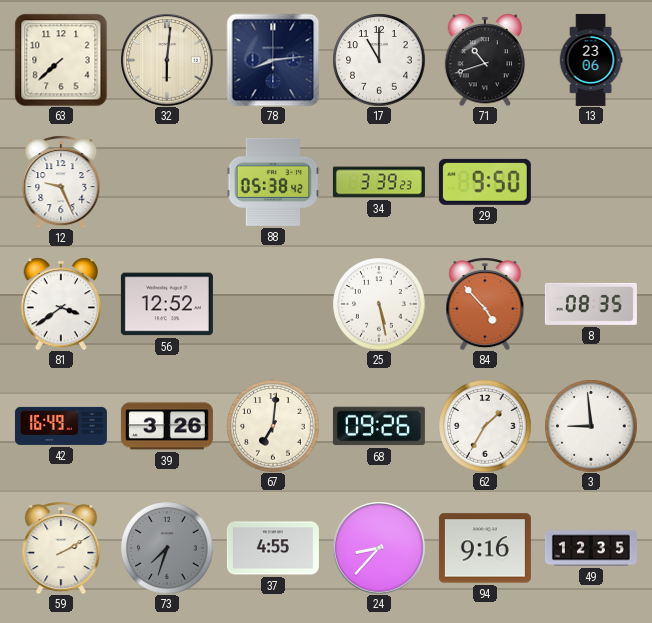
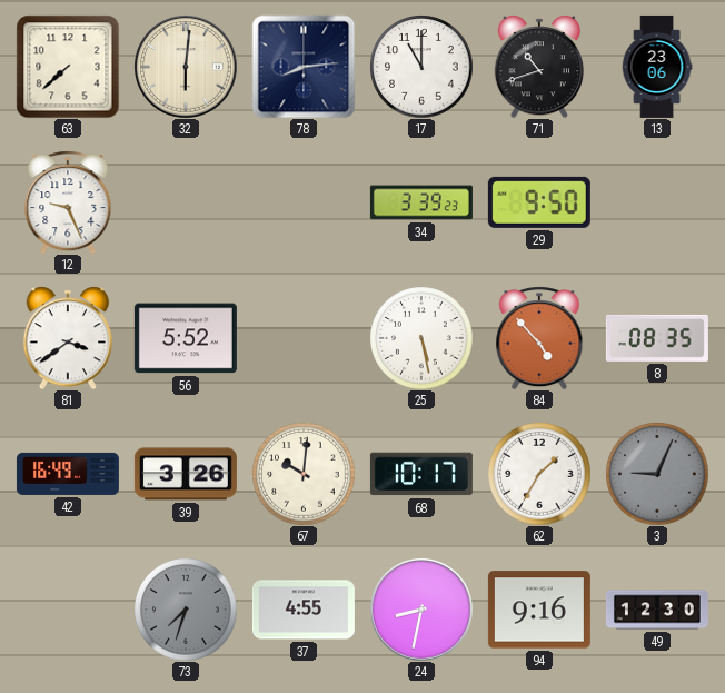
88: 05:38 -> none (273, 182)
56: 12:52 -> 5:52 (186, 338)
67: 7:01 -> 10:01 (304, 474)
68: 09:26 -> 10:17 (421, 474)
3: 8:59 -> 9:04 (657, 474)
3 dial: white -> grey (657, 474)
59: 2:10 -> none (61, 548)
24: 8:37 -> 8:32 (421, 610)
49: 12:35 -> 12:30 (657, 610)
